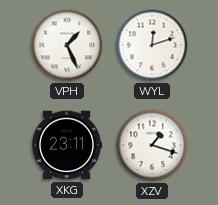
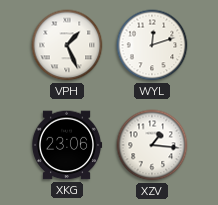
XKG: 23:11 -> 23:06 (67, 145)
XZV: 1:18 -> 1:16 (152, 145)
